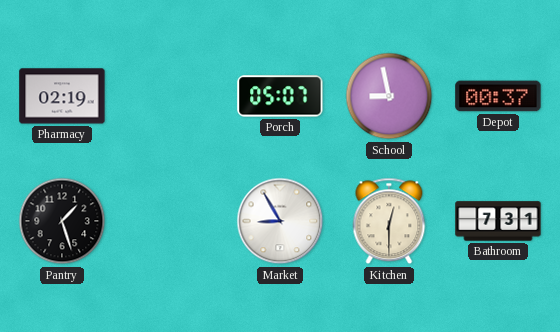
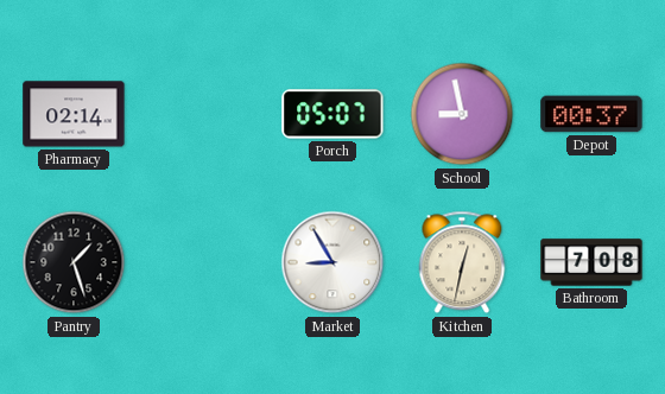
Pharmacy: 02:19 -> 02:14 (74, 114)
Kitchen: 12:30 -> 12:32 (462, 262)
Bathroom: 7:31 -> 7:08 (591, 262)
